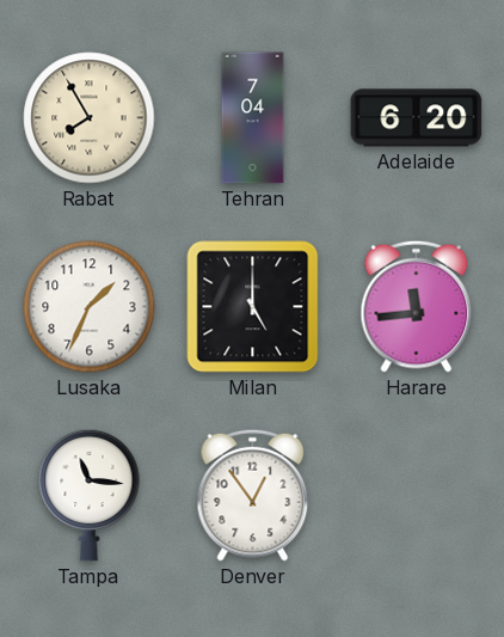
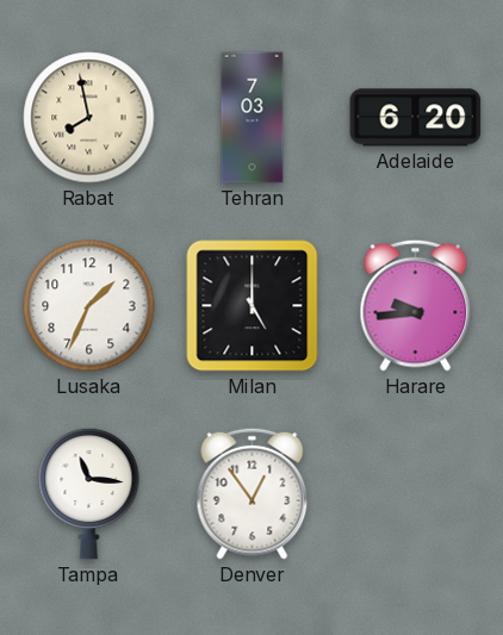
Rabat: 7:55 -> 7:58 (89, 118)
Tehran: 7:04 -> 7:03 (253, 118)
Harare: 11:44 -> 9:44 (416, 305)
